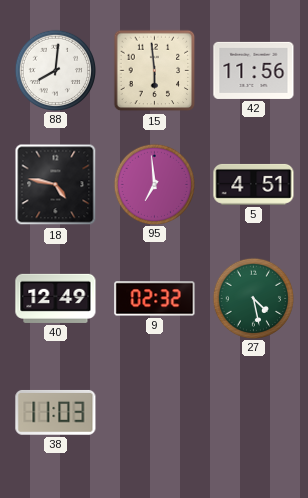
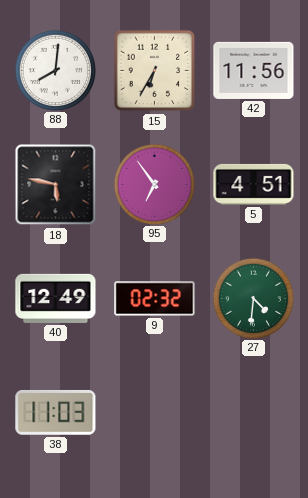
15: 5:59 -> 6:35 (155, 71)
18: 4:47 -> 5:47 (56, 185)
95: 6:59 -> 6:54 (154, 184)
27: 4:28 -> 4:31 (253, 298)
